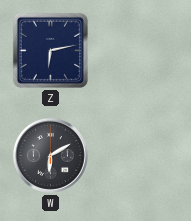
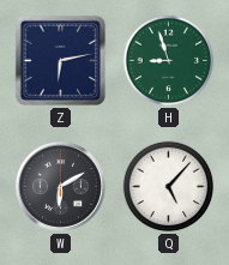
H: none -> 8:57 (169, 61)
Q: none -> 5:07 (169, 187)
